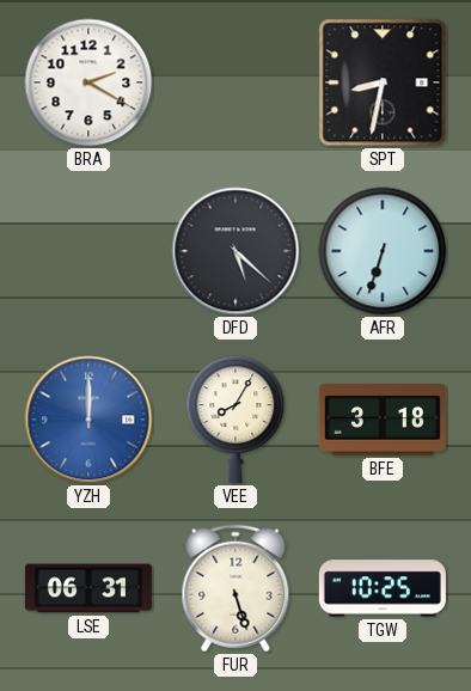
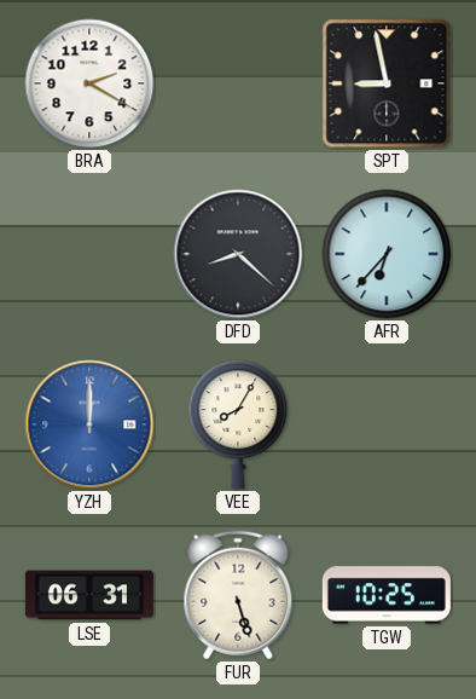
SPT: 8:32 -> 8:58 (387, 83)
DFD: 5:22 -> 8:22 (238, 254)
AFR: 6:33 -> 6:37 (387, 254)
BFE: 3:18 -> none (383, 420)
